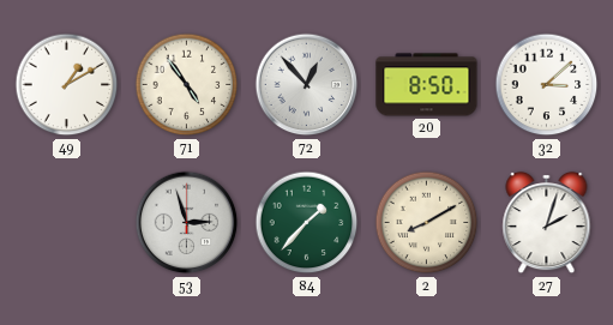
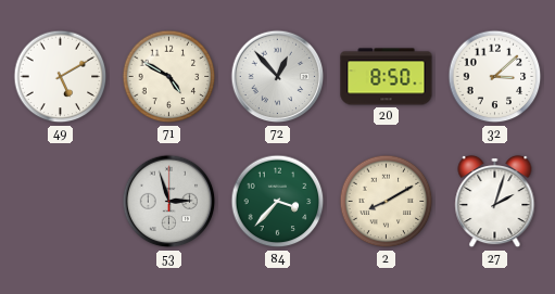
49: 1:10 -> 5:10 (61, 77)
71: 4:54 -> 4:50 (169, 77)
84: 1:37 -> 3:37 (278, 202)
